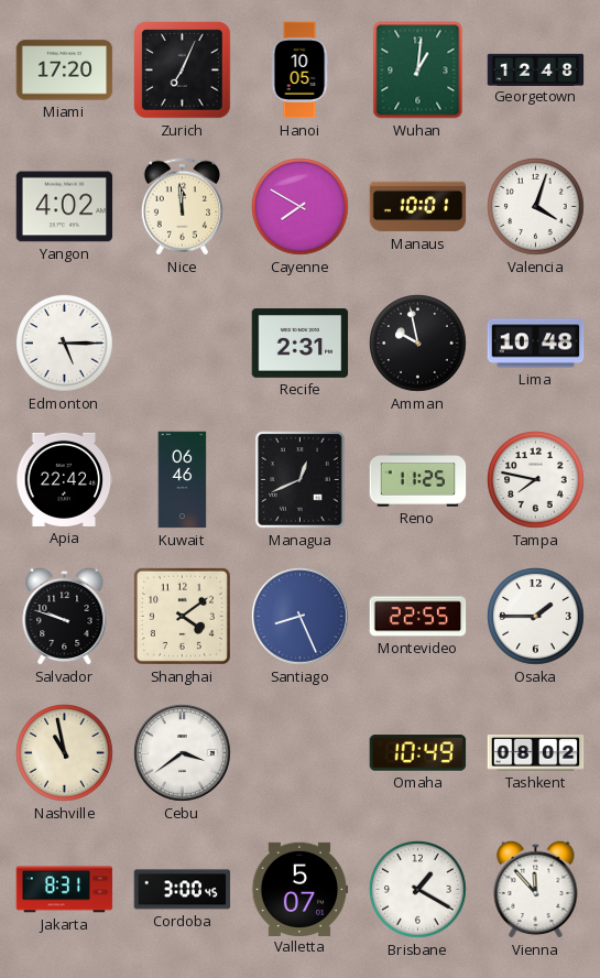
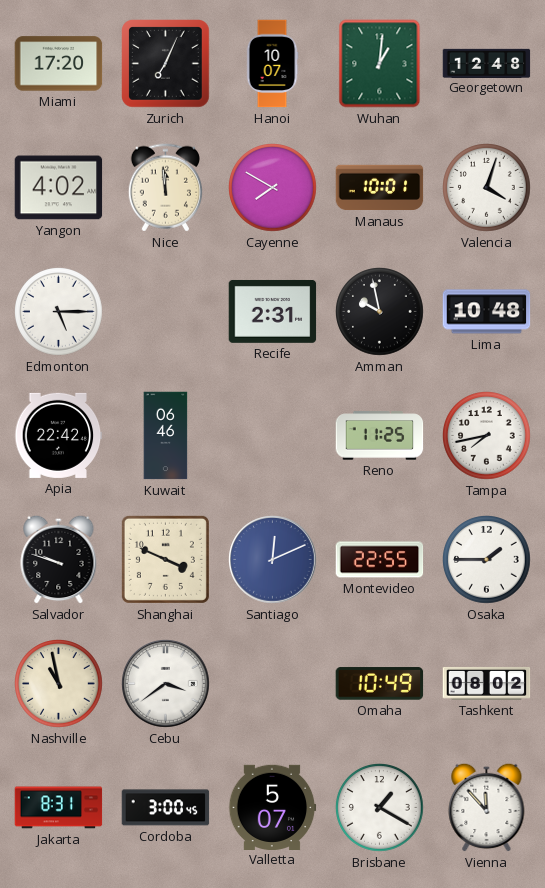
Hanoi: 10:05 -> 10:07 (272, 64)
Managua: 12:41 -> none (301, 480)
Tampa: 7:47 -> 7:43 (487, 436)
Shanghai: 4:09 -> 3:49 (165, 559)
Santiago: 8:26 -> 12:11 (273, 560)
